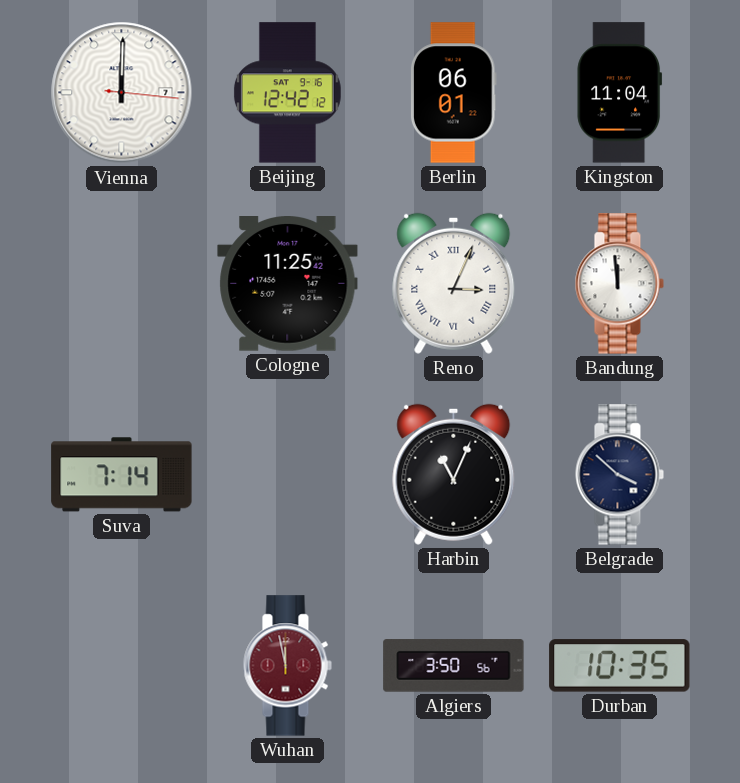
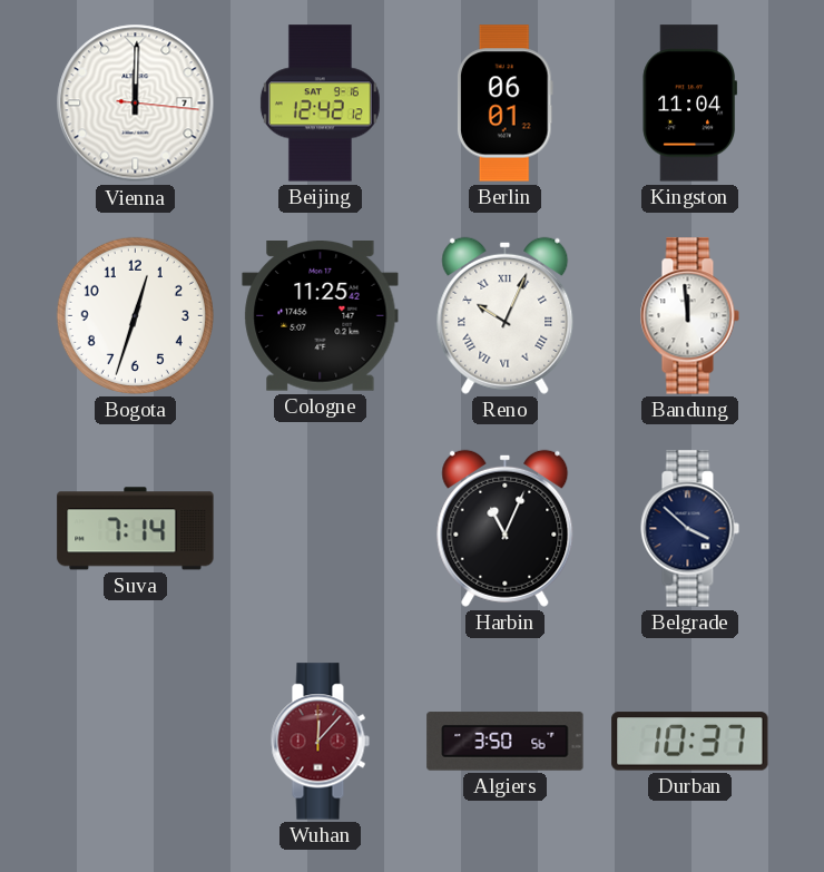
Bogota: none -> 12:33 (135, 315)
Reno: 3:04 -> 10:04 (506, 315)
Wuhan: 11:58 -> 12:07 (320, 742)
Durban: 10:35 -> 10:37 (690, 742)
